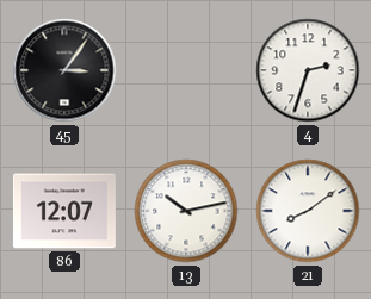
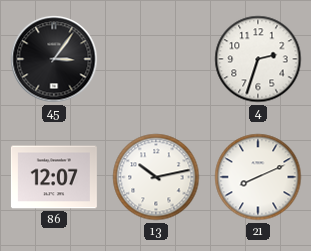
21: 8:09 -> 8:11 (258, 177)
